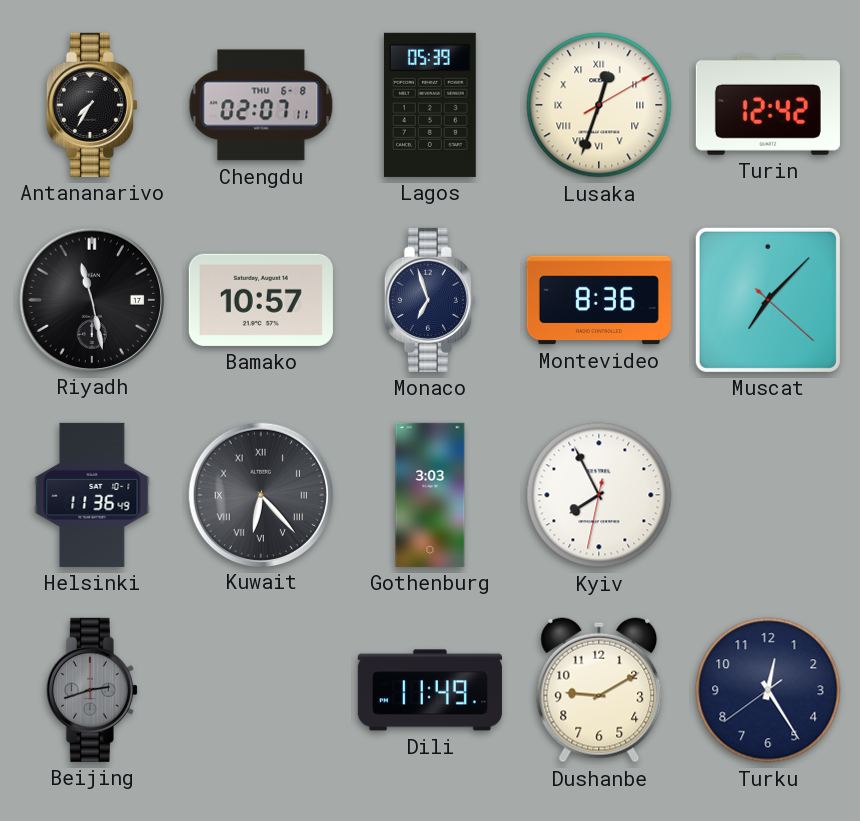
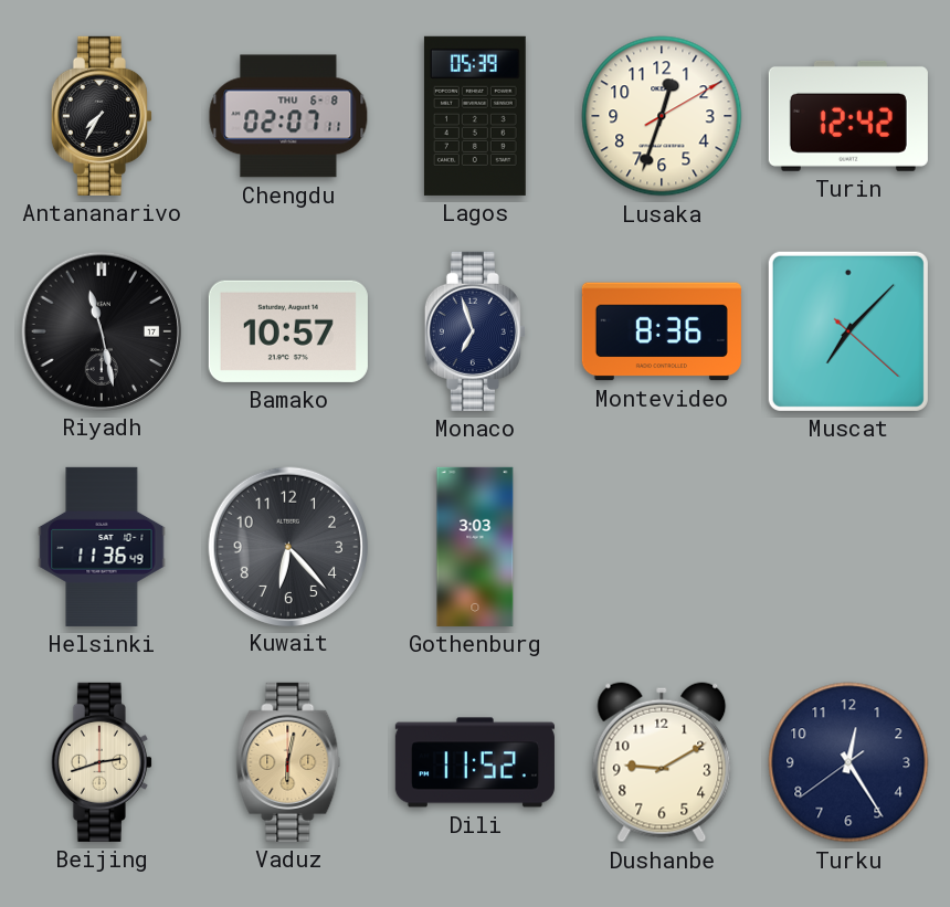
Lusaka numerals: Roman -> Arabic (662, 116)
Kuwait numerals: Roman -> Arabic (287, 546)
Kyiv: 7:55 -> none (599, 495)
Beijing dial: grey -> cream (102, 762)
Vaduz: none -> 6:02 (288, 762)
Dili: 11:49 -> 11:52 (475, 762)
